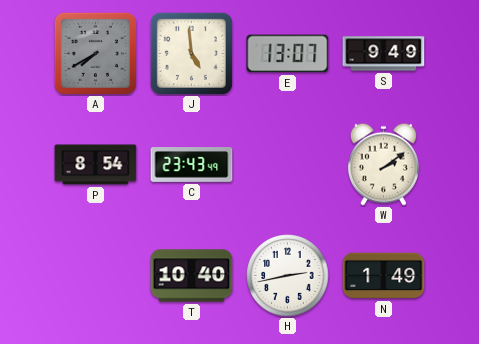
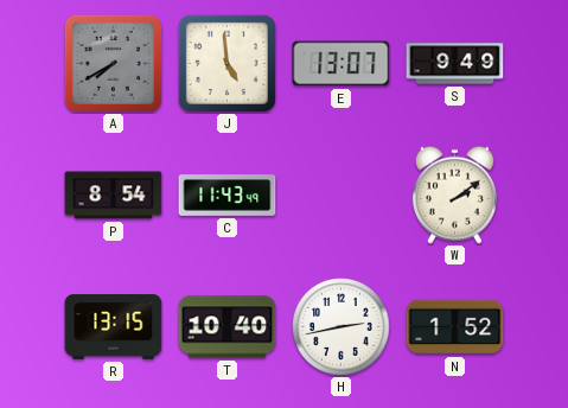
C: 23:43 -> 11:43 (228, 196)
R: none -> 13:15 (114, 327)
N: 1:49 -> 1:52 (455, 327)
